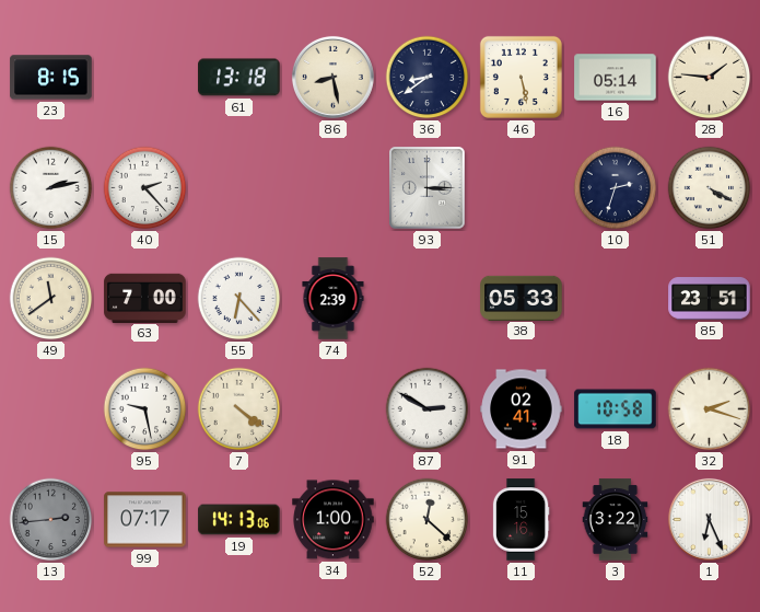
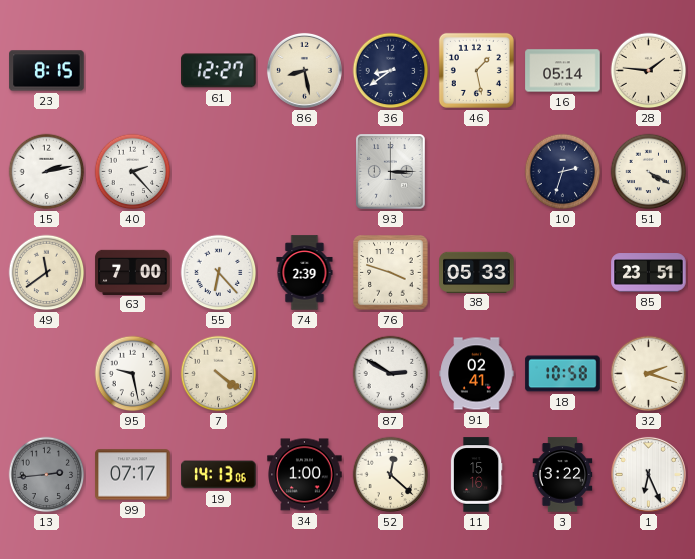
61: 13:18 -> 12:27 (219, 71)
46: 5:28 -> 1:28 (476, 70)
76: none -> 3:48 (391, 273)
